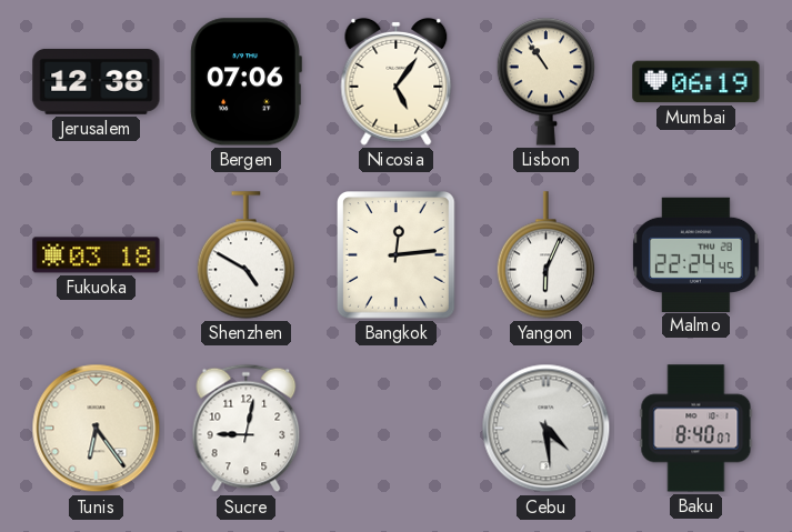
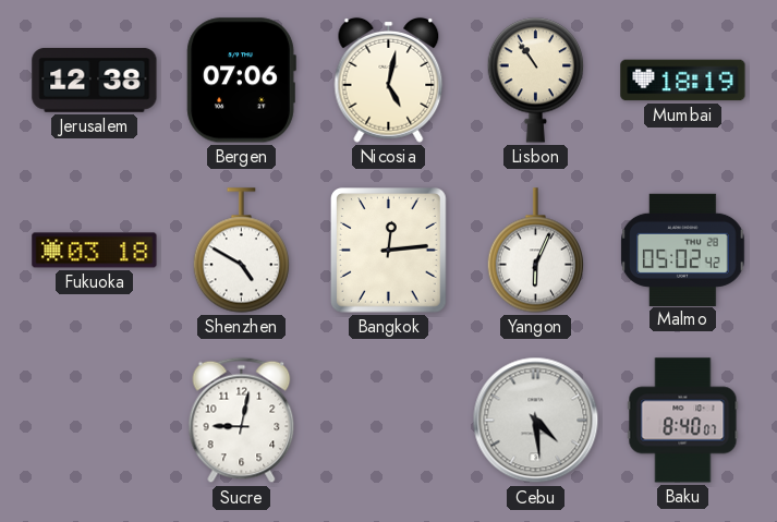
Nicosia: 5:06 -> 5:02 (389, 80)
Mumbai: 06:19 -> 18:19 (683, 81)
Malmo: 22:24 -> 05:02 (683, 250)
Tunis: 6:24 -> none (97, 429)
